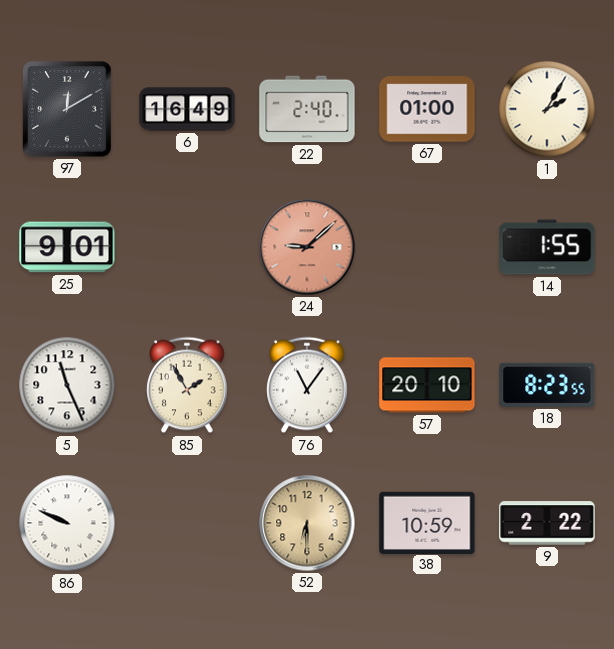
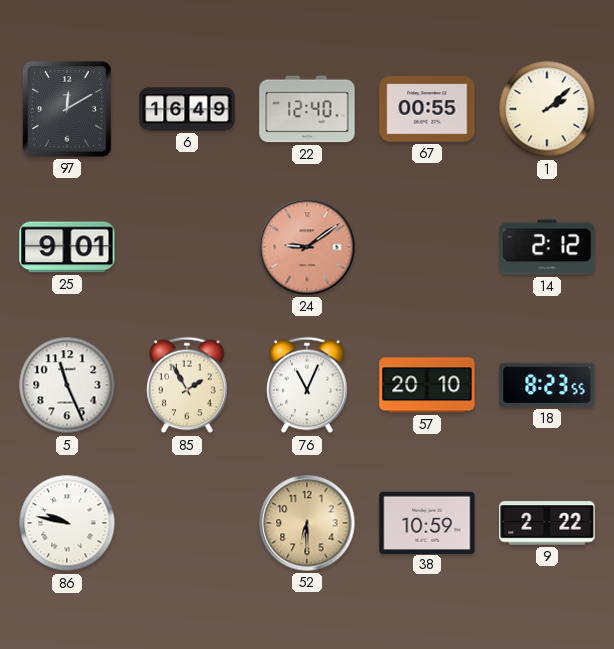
22: 2:40 -> 12:40 (307, 109)
67: 01:00 -> 00:55 (427, 109)
1: 2:05 -> 2:08 (547, 109)
24: 9:08 -> 9:09 (307, 247)
14: 1:55 -> 2:12 (547, 247)
76: 11:06 -> 11:04 (307, 385)
86: 9:49 -> 9:47 (67, 523)
